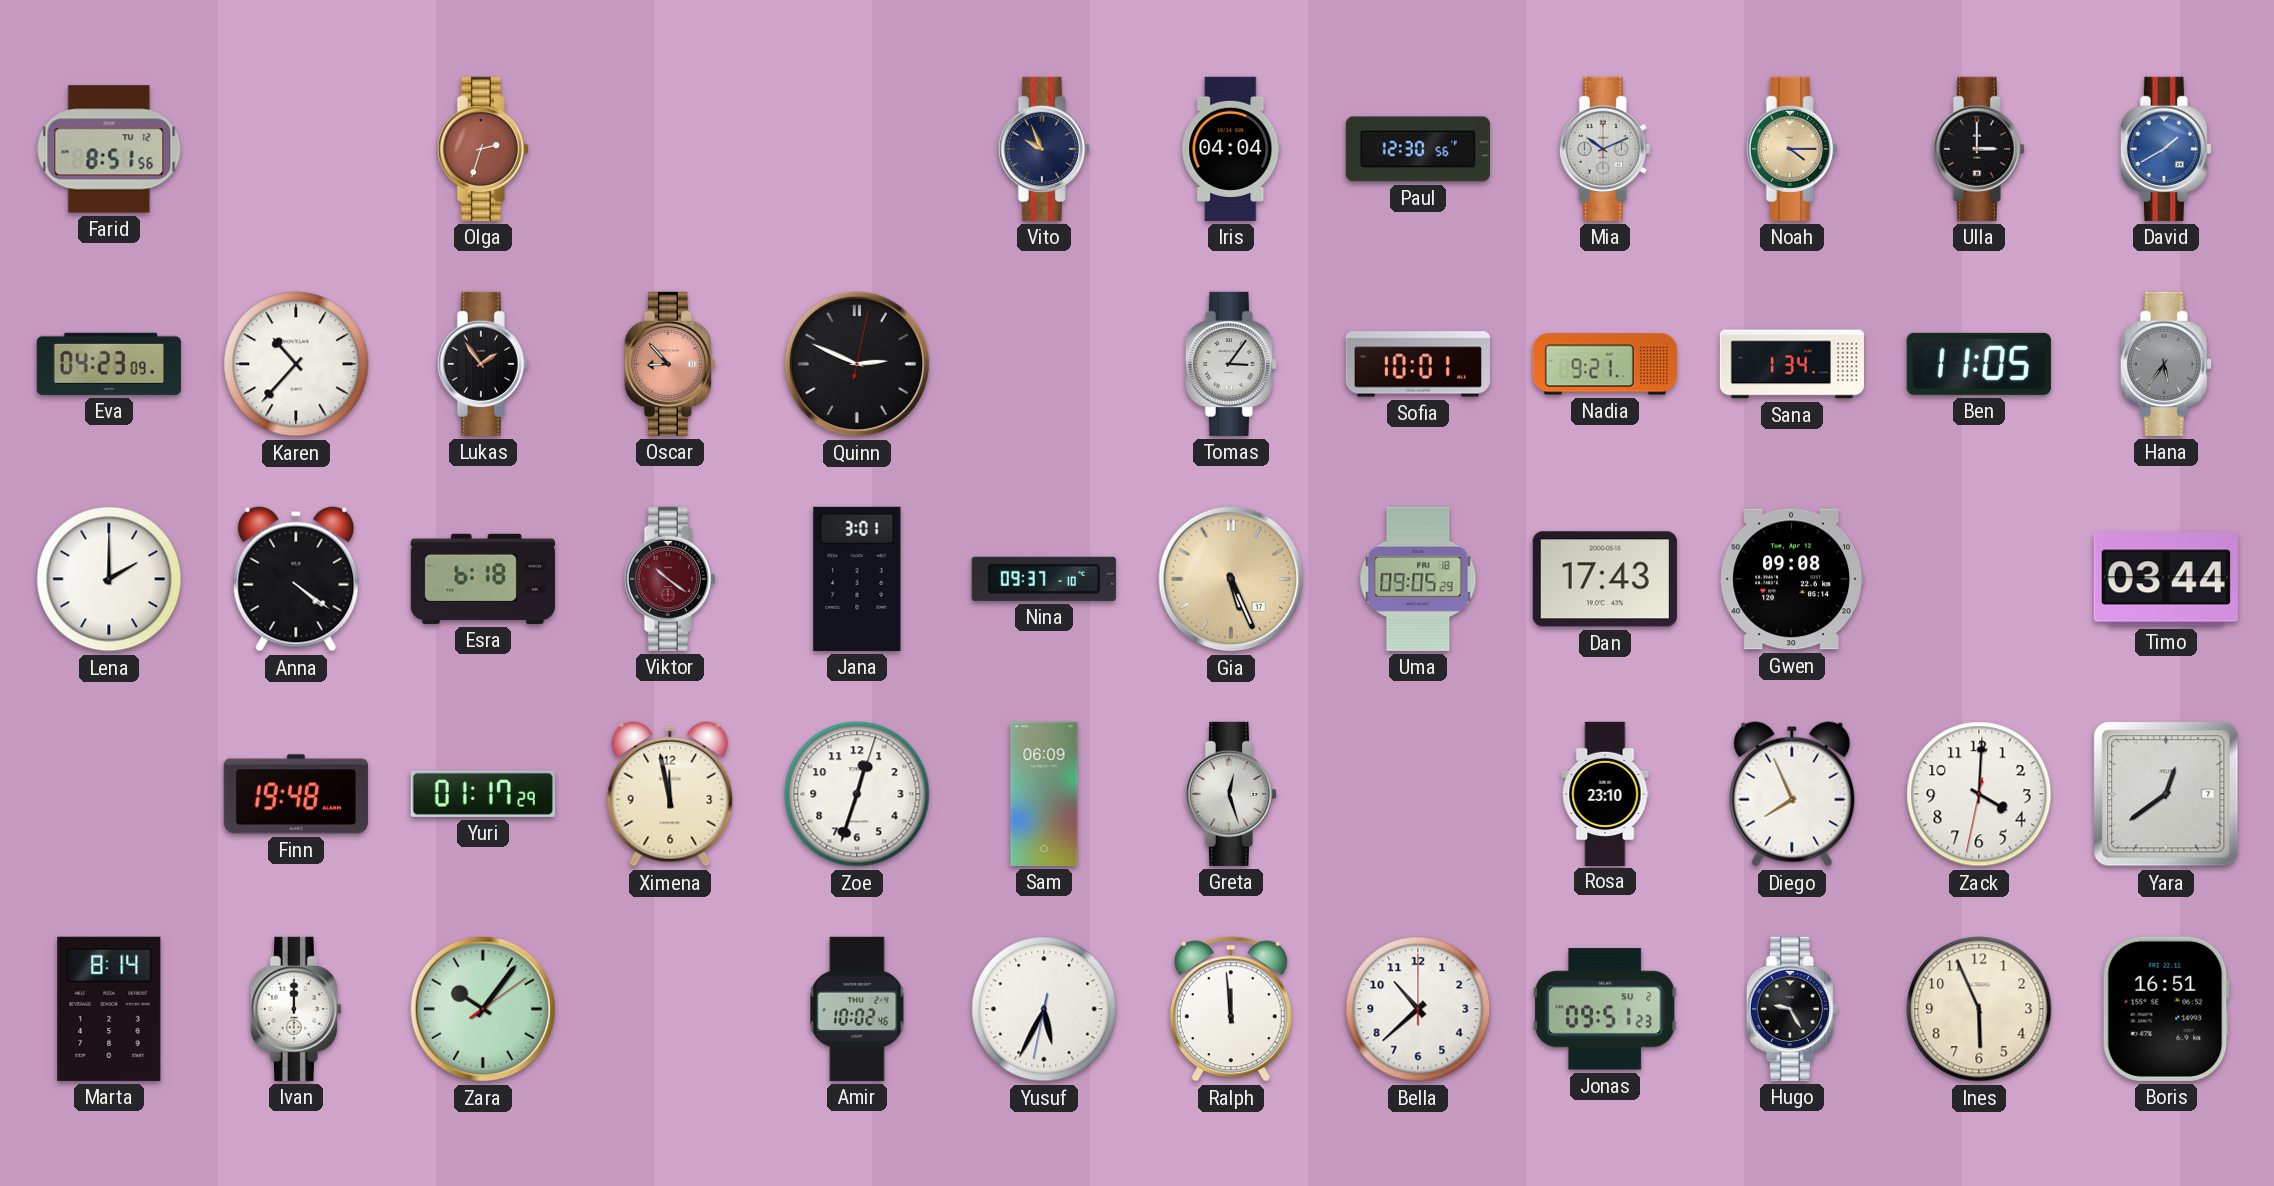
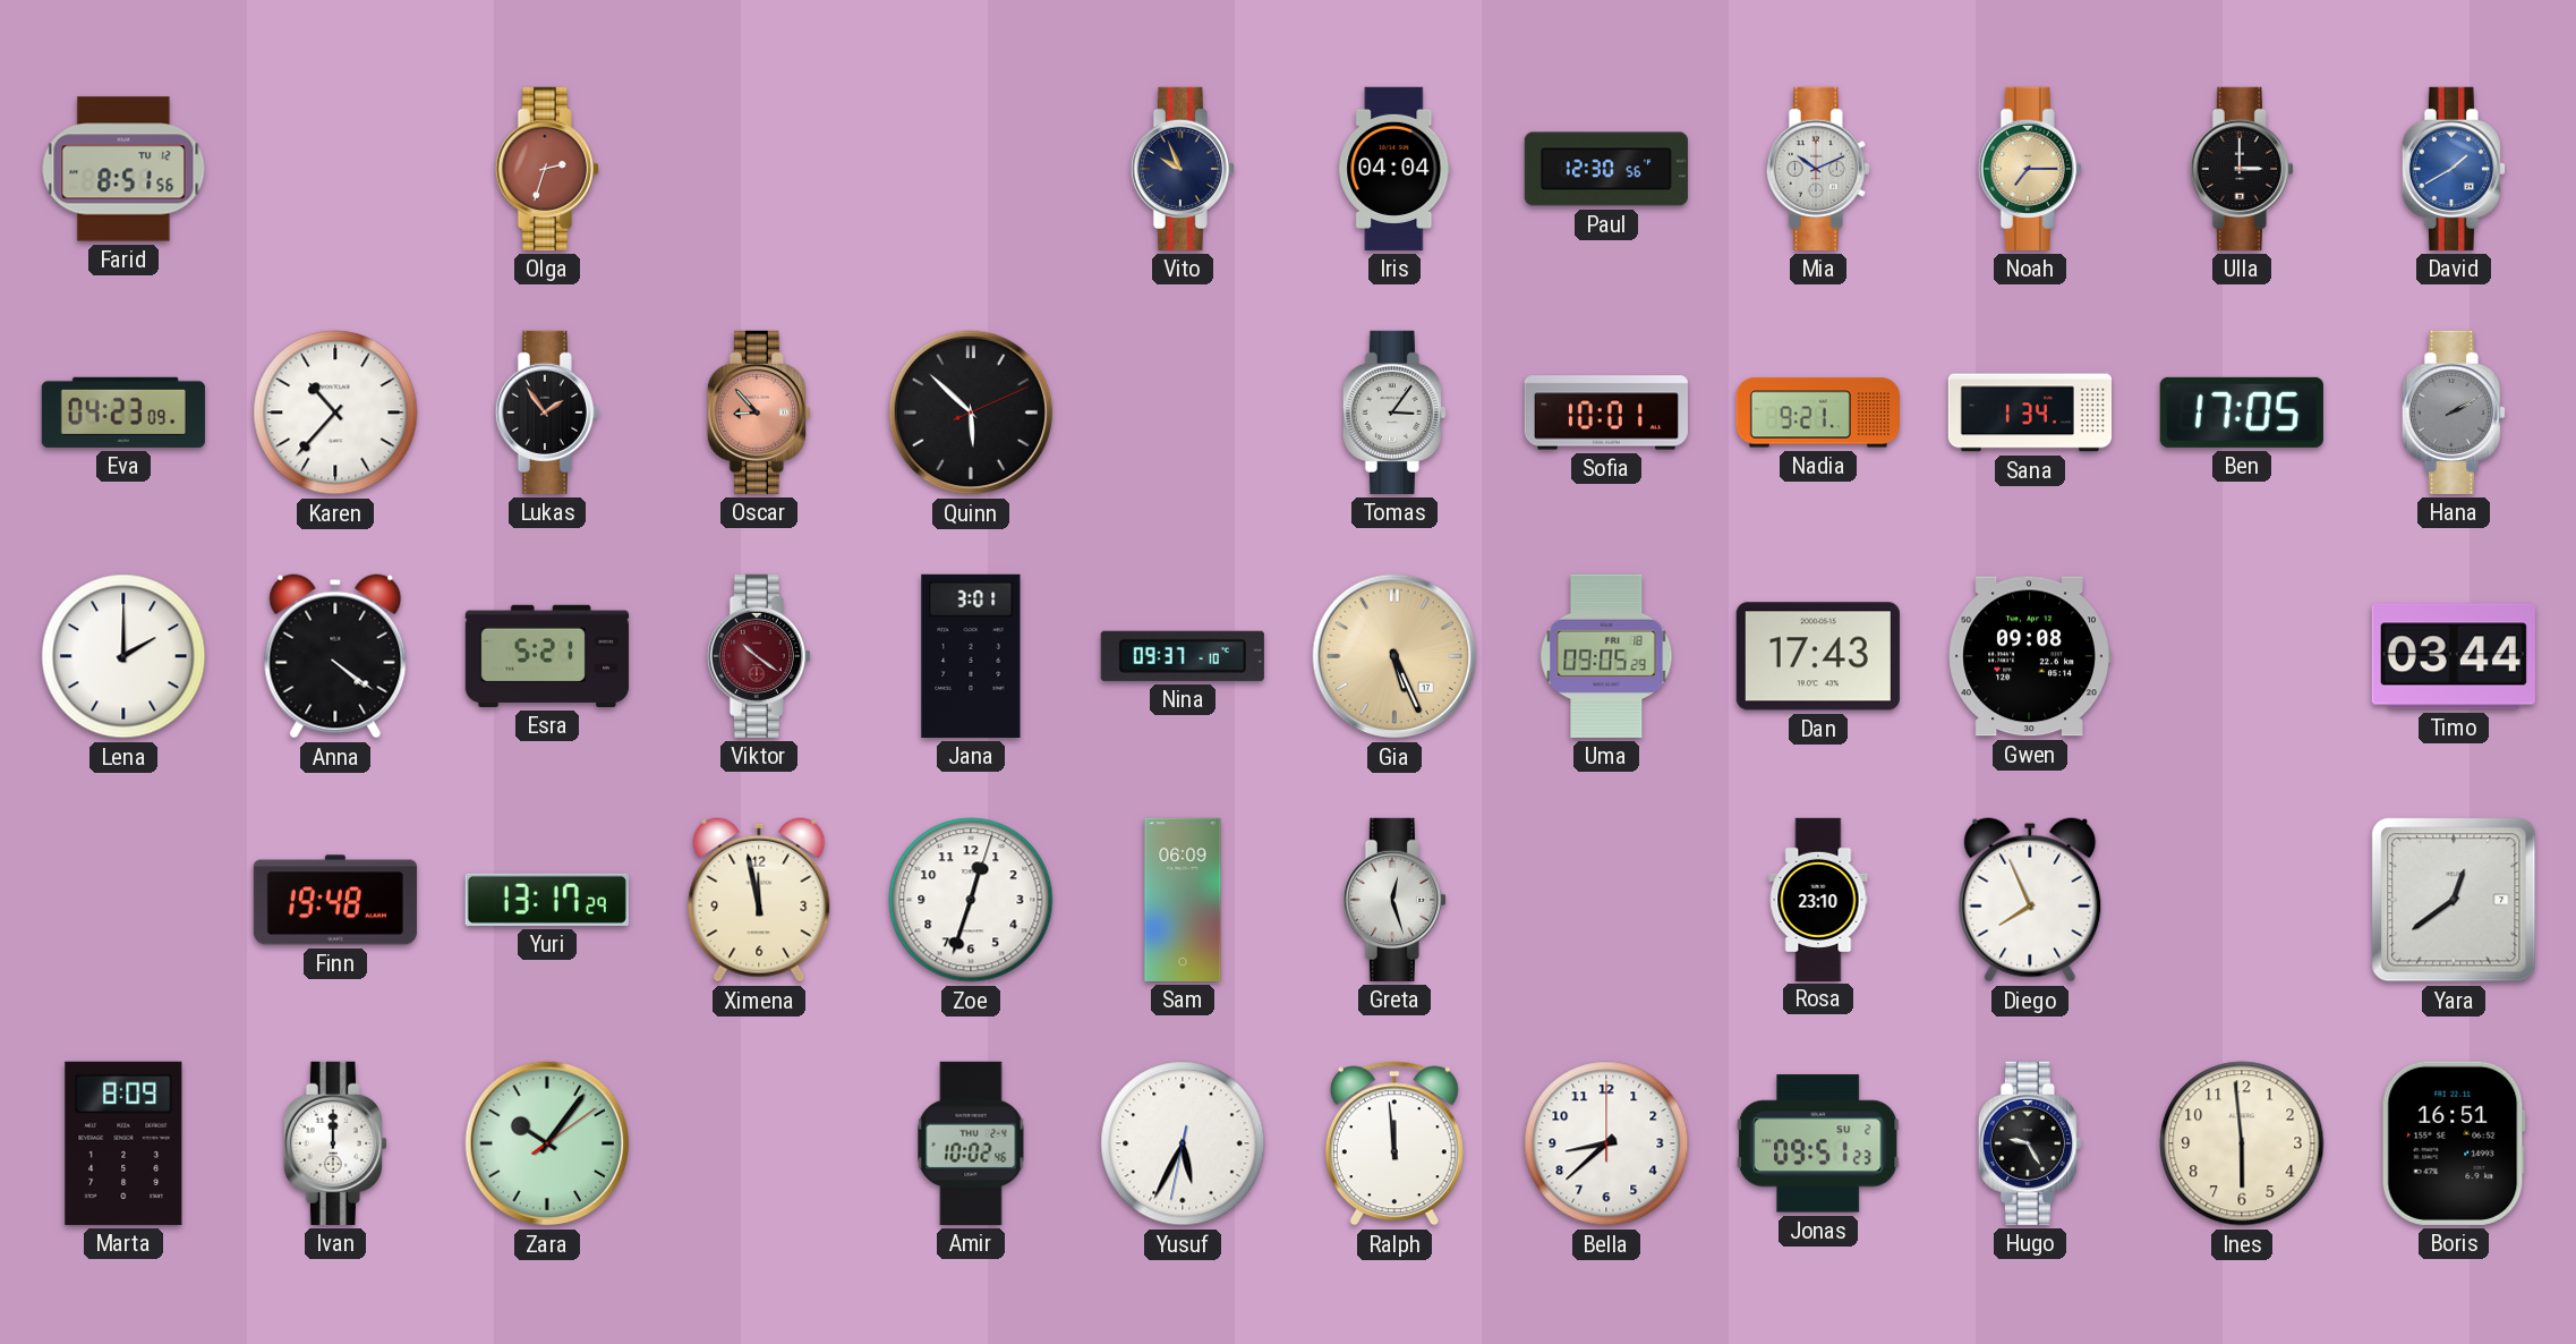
Noah: 4:15 -> 7:15 (2030, 169)
Quinn: 2:49 -> 5:52 (971, 412)
Ben: 11:05 -> 17:05 (2242, 412)
Hana: 5:36 -> 2:10 (2454, 412)
Esra: 6:18 -> 5:21 (547, 656)
Yuri: 01:17 -> 13:17 (547, 900)
Zack: 4:00 -> none (1979, 794)
Marta: 8:14 -> 8:09 (123, 1143)
Bella: 10:38 -> 8:38 (1606, 1143)
Ines: 5:56 -> 5:59 (2242, 1143)
